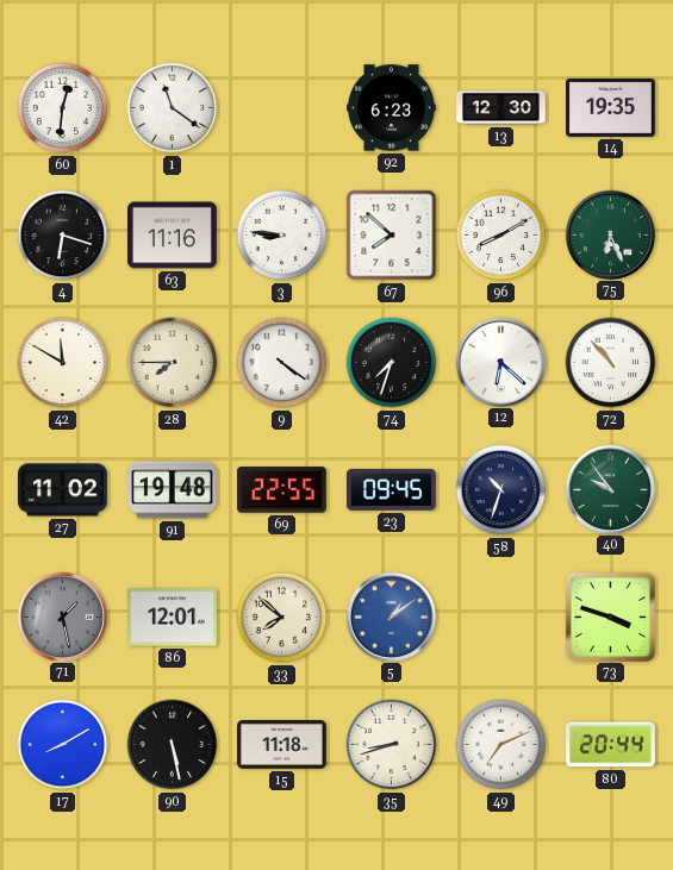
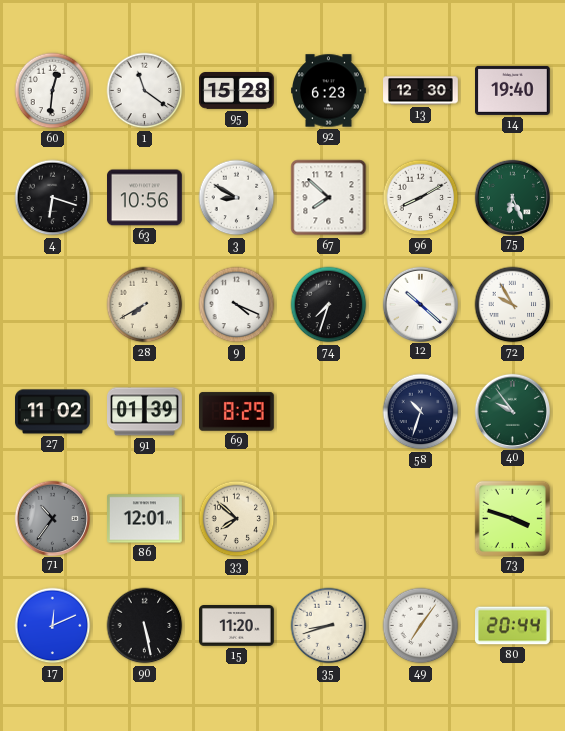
95: none -> 15:28 (237, 91)
14: 19:35 -> 19:40 (513, 90)
63: 11:16 -> 10:56 (145, 198)
3: 8:46 -> 8:50 (237, 198)
42: 11:50 -> none (63, 363)
28: 7:45 -> 7:40 (145, 305)
9: 4:21 -> 4:19 (237, 305)
12: 6:22 -> 10:22 (420, 304)
72: 10:53 -> 9:55 (513, 305)
91: 19:48 -> 01:39 (145, 412)
69: 22:55 -> 8:29 (237, 412)
23: 09:45 -> none (391, 489)
71: 1:28 -> 10:36 (52, 518)
5: 1:09 -> none (391, 616)
17: 8:10 -> 12:11 (53, 626)
15: 11:18 -> 11:20 (237, 626)
49: 7:11 -> 7:06 (421, 626)
